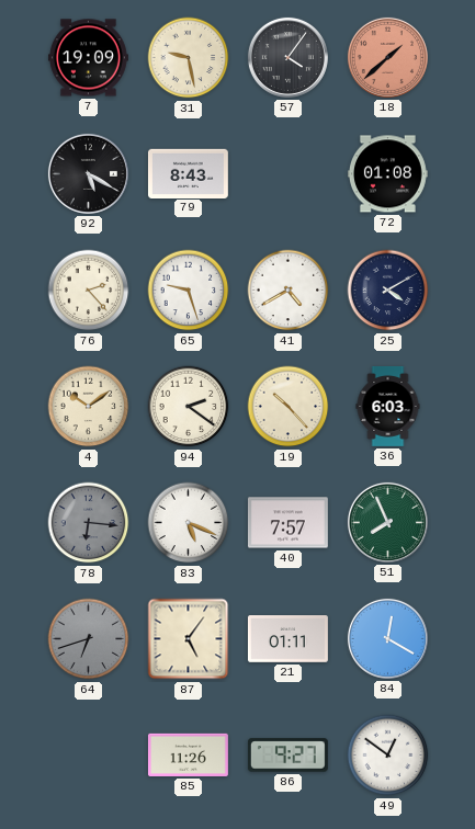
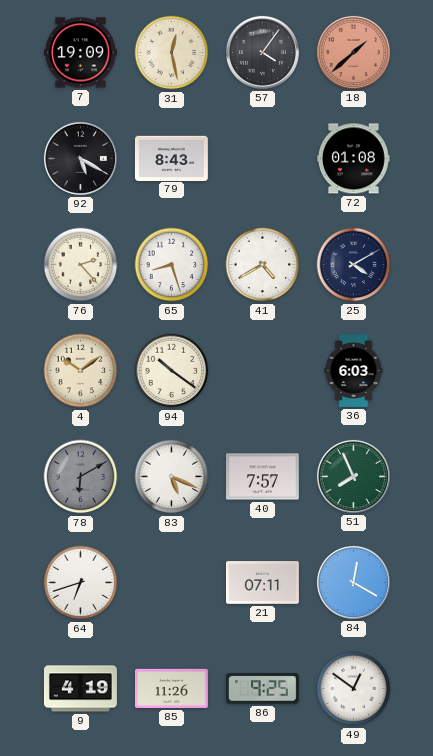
31: 9:28 -> 12:28 (172, 53)
65: 9:27 -> 8:27 (172, 265)
94: 2:21 -> 10:21 (172, 371)
19: 10:23 -> none (289, 407)
78: 6:16 -> 6:10 (81, 477)
64 dial: grey -> white (81, 583)
87: 5:06 -> none (189, 639)
21: 01:11 -> 07:11 (262, 583)
9: none -> 4:19 (80, 689)
86: 9:27 -> 9:25 (262, 689)
